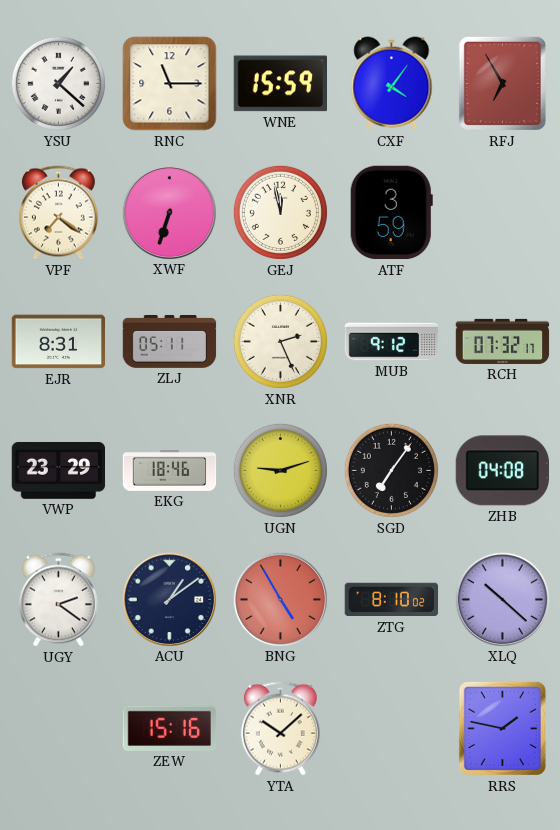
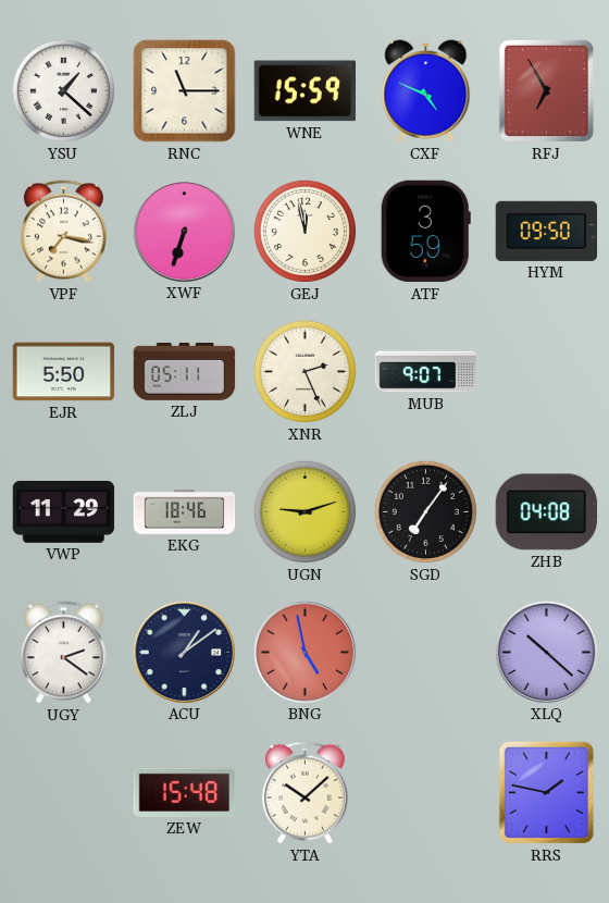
CXF: 4:06 -> 4:49 (426, 91)
VPF: 7:21 -> 7:17 (63, 232)
HYM: none -> 09:50 (547, 231)
EJR: 8:31 -> 5:50 (64, 372)
MUB: 9:12 -> 9:07 (426, 372)
RCH: 07:32 -> none (503, 341)
VWP: 23:29 -> 11:29 (64, 511)
BNG: 4:55 -> 4:58 (304, 652)
ZTG: 8:10 -> none (392, 600)
ZEW: 15:16 -> 15:48 (185, 792)
